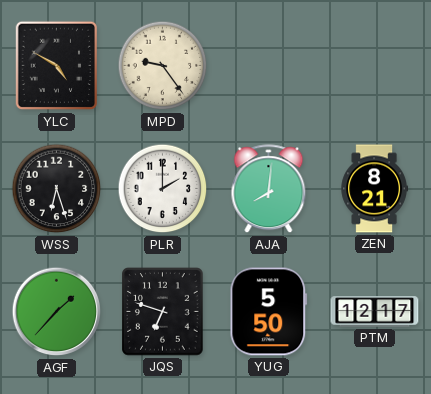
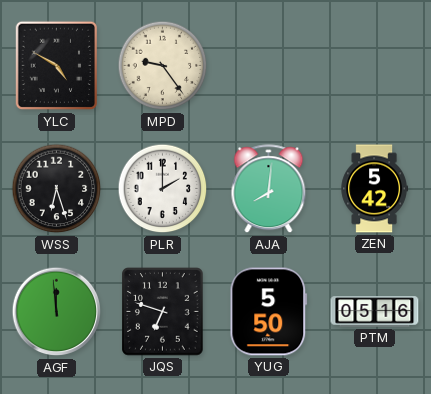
ZEN: 8:21 -> 5:42 (374, 189)
AGF: 1:37 -> 11:59 (57, 312)
PTM: 12:17 -> 05:16 (375, 312)
